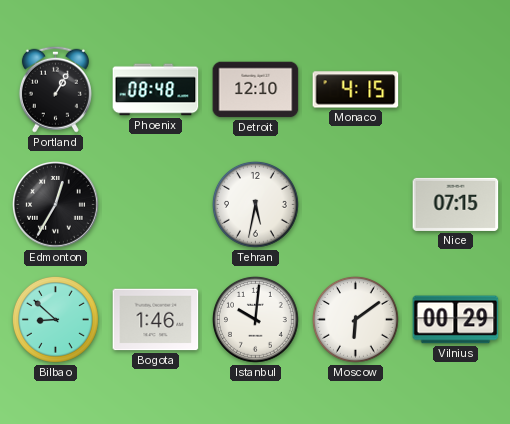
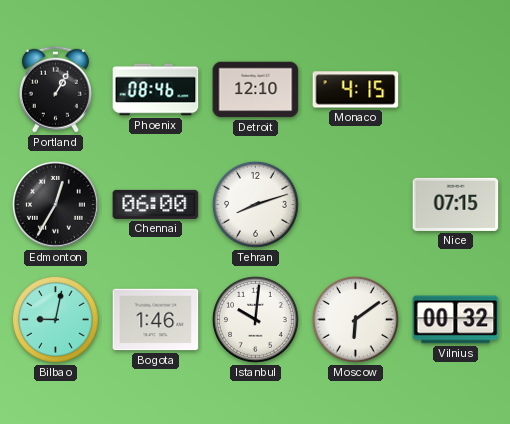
Phoenix: 08:48 -> 08:46 (156, 90)
Chennai: none -> 06:00 (156, 204)
Tehran: 5:32 -> 8:12 (255, 204)
Bilbao: 8:52 -> 9:02 (55, 319)
Vilnius: 00:29 -> 00:32 (456, 320)
